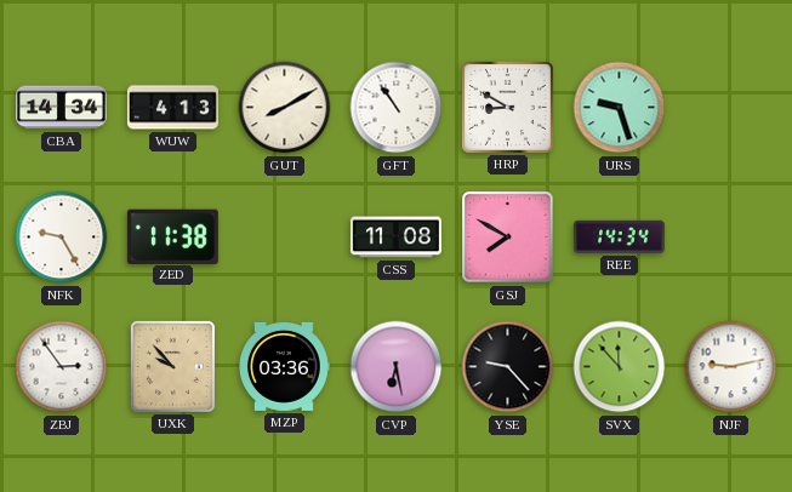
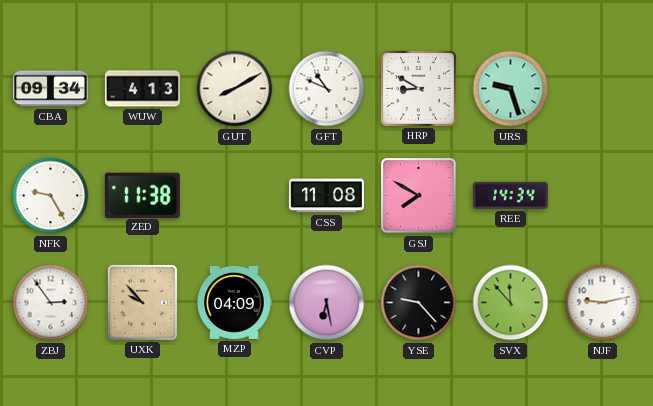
CBA: 14:34 -> 09:34 (50, 89)
GFT: 10:54 -> 10:49 (327, 89)
MZP: 03:36 -> 04:09 (235, 302)
